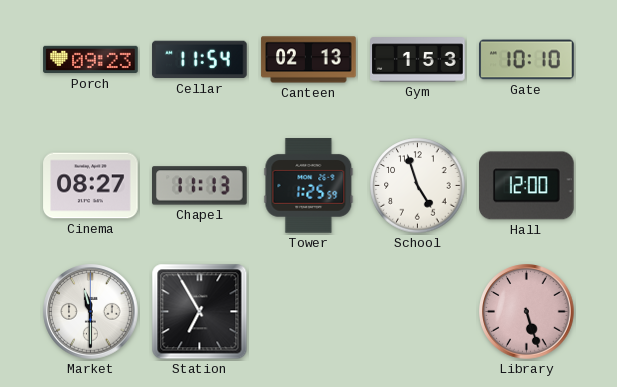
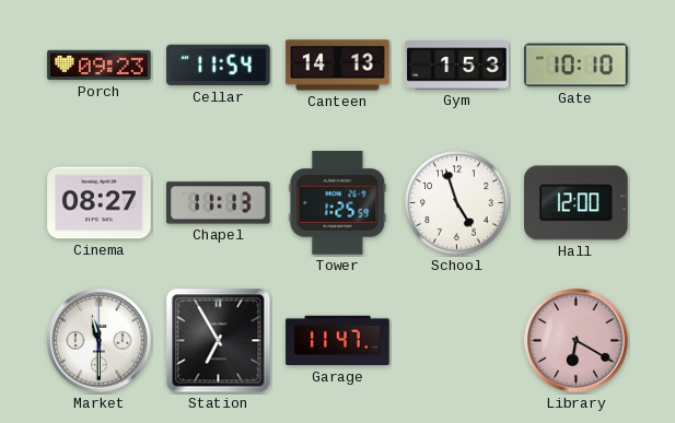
Canteen: 02:13 -> 14:13 (338, 66)
Garage: none -> 11:47 (338, 341)
Library: 5:27 -> 6:20 (577, 341)
